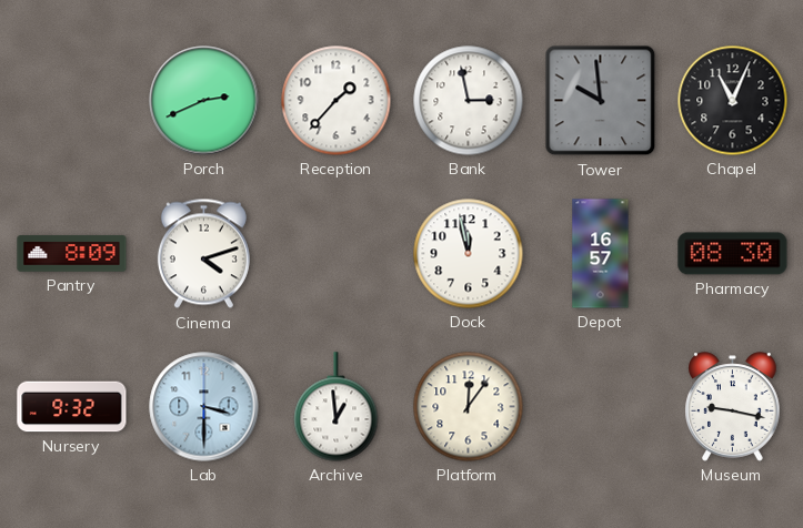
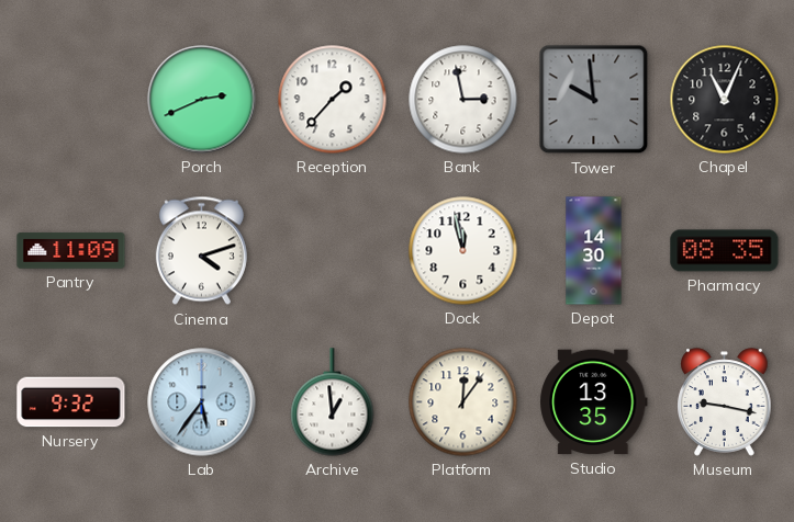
Pantry: 8:09 -> 11:09 (71, 251)
Depot: 16:57 -> 14:30 (594, 251)
Pharmacy: 08:30 -> 08:35 (725, 251)
Lab: 3:30 -> 5:36 (202, 402)
Studio: none -> 13:35 (594, 402)
